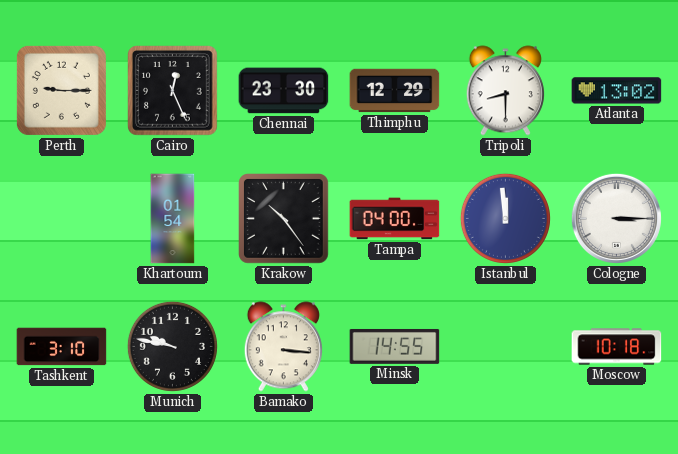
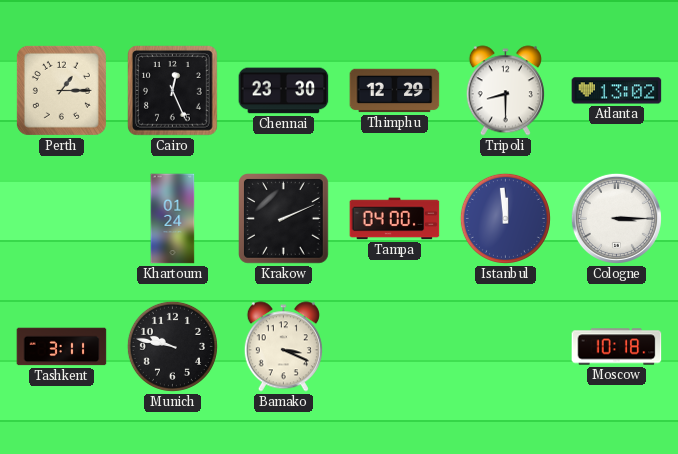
Perth: 9:15 -> 1:15 (61, 90)
Khartoum: 01:54 -> 01:24 (173, 219)
Krakow: 10:24 -> 2:11 (284, 219)
Tashkent: 3:10 -> 3:11 (62, 347)
Bamako: 3:16 -> 3:19 (283, 347)
Minsk: 14:55 -> none (395, 346)
